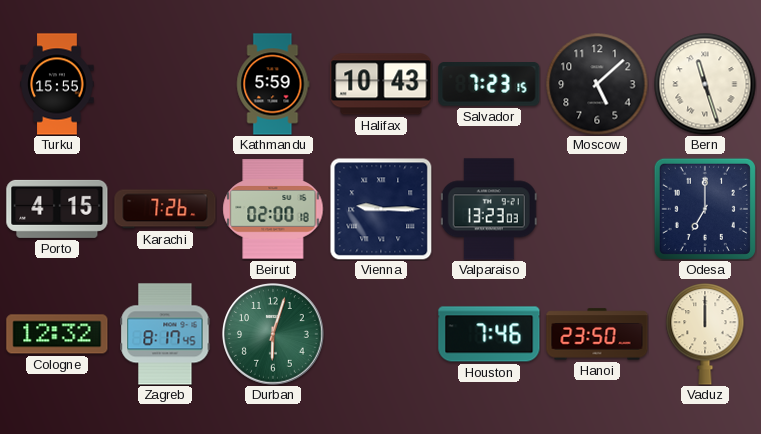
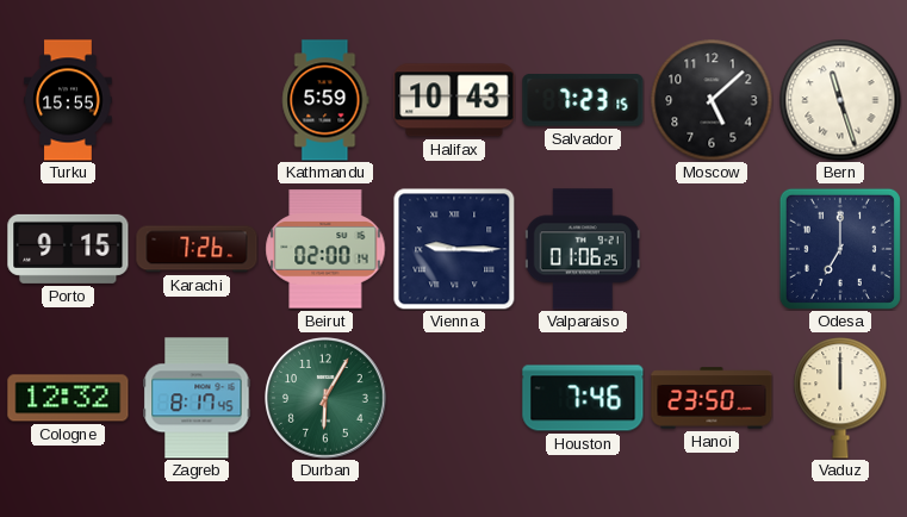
Porto: 4:15 -> 9:15 (68, 249)
Beirut: 02:00:18 -> 02:00:14 (325, 249)
Valparaiso: 13:23 -> 01:06 (583, 249)
Durban: 6:03 -> 6:05 (327, 399)
